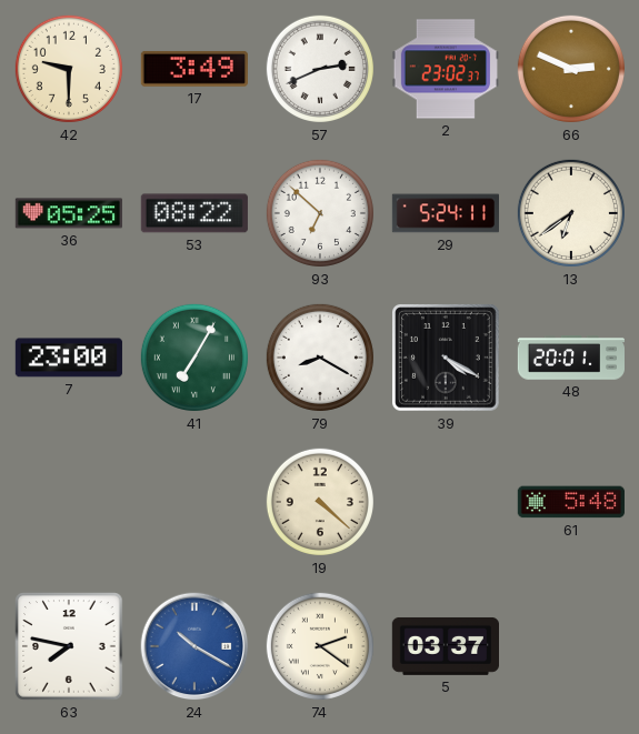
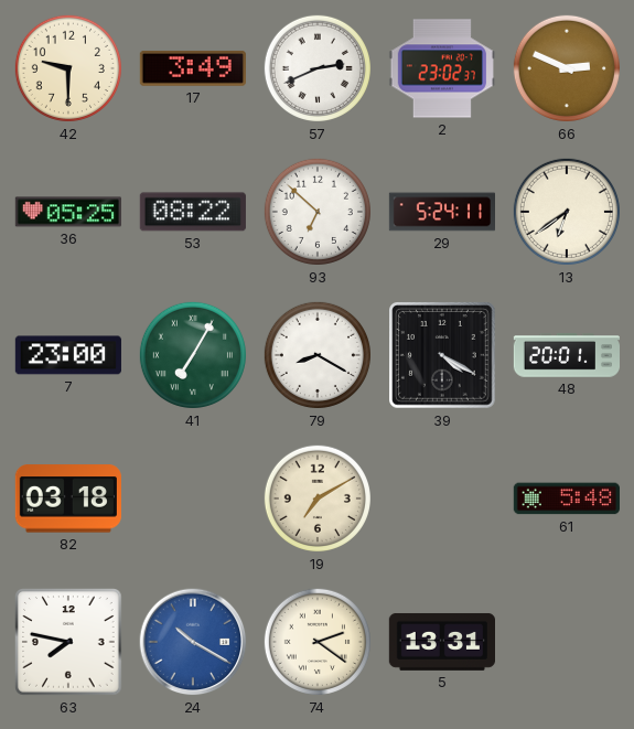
82: none -> 03:18 (68, 498)
19: 4:22 -> 7:10 (318, 498)
5: 03:37 -> 13:31 (441, 642)
